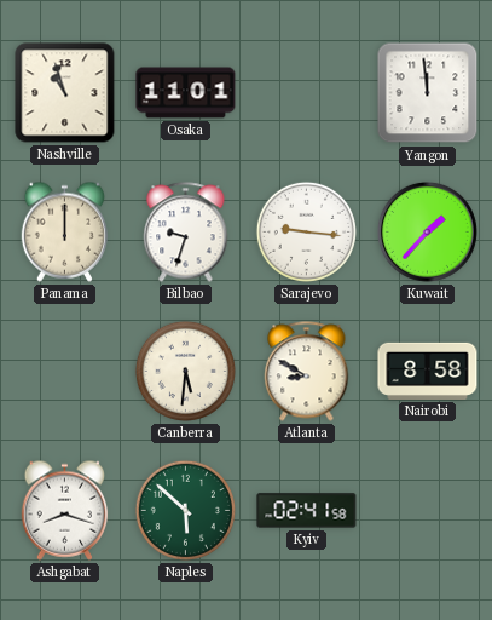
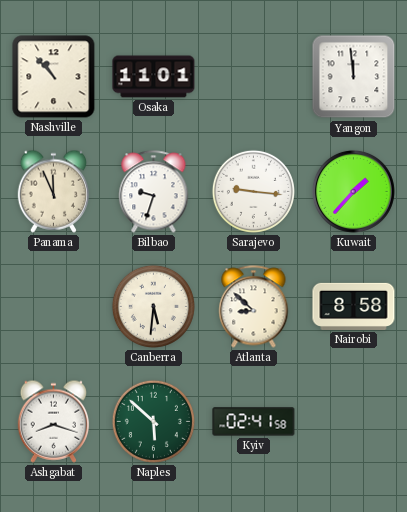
Nashville: 10:57 -> 10:53 (54, 77)
Panama: 12:00 -> 11:56 (54, 191)
Atlanta: 8:50 -> 8:52 (254, 307)
